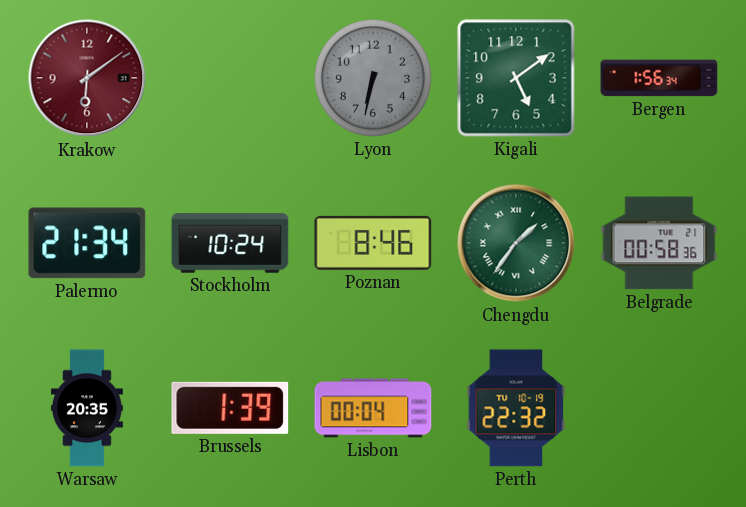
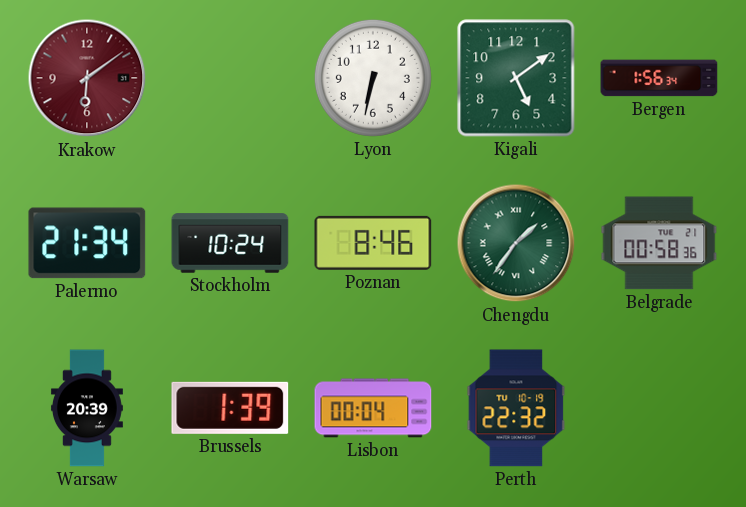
Lyon dial: grey -> white (373, 78)
Warsaw: 20:35 -> 20:39 (87, 408)
